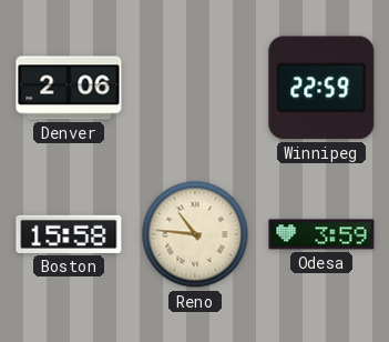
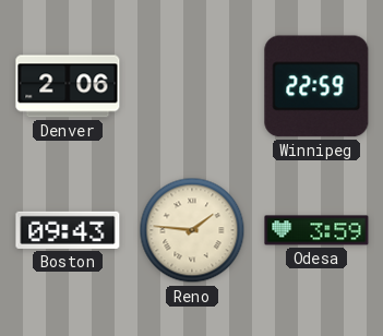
Boston: 15:58 -> 09:43 (68, 230)
Reno: 10:46 -> 1:46 (192, 230)
